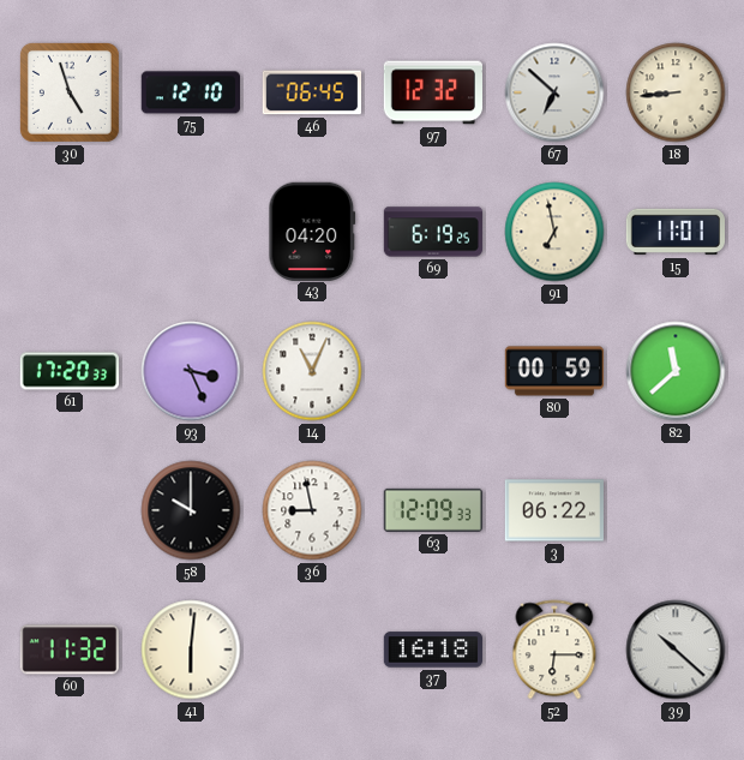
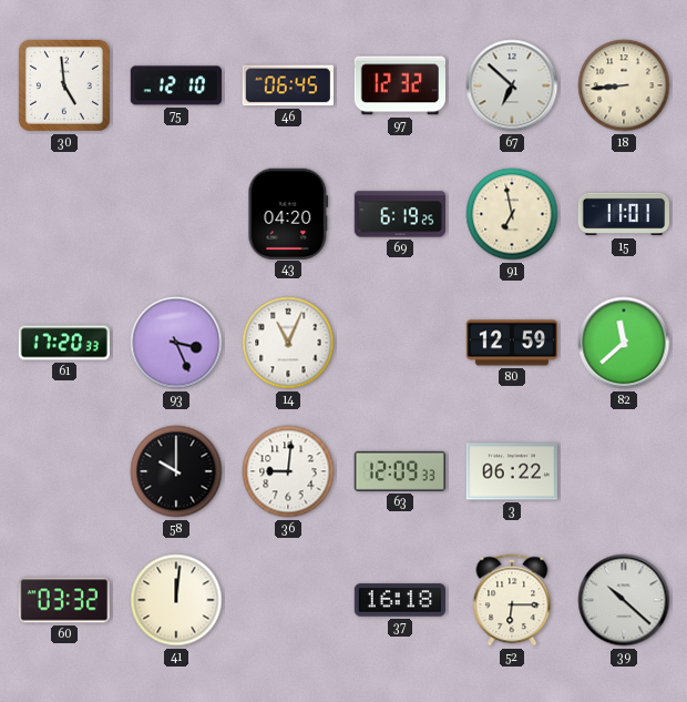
30: 4:57 -> 4:59 (64, 85)
80: 00:59 -> 12:59 (512, 343)
36: 8:58 -> 9:01 (288, 471)
60: 11:32 -> 03:32 (64, 600)
41: 6:01 -> 12:01 (176, 600)
